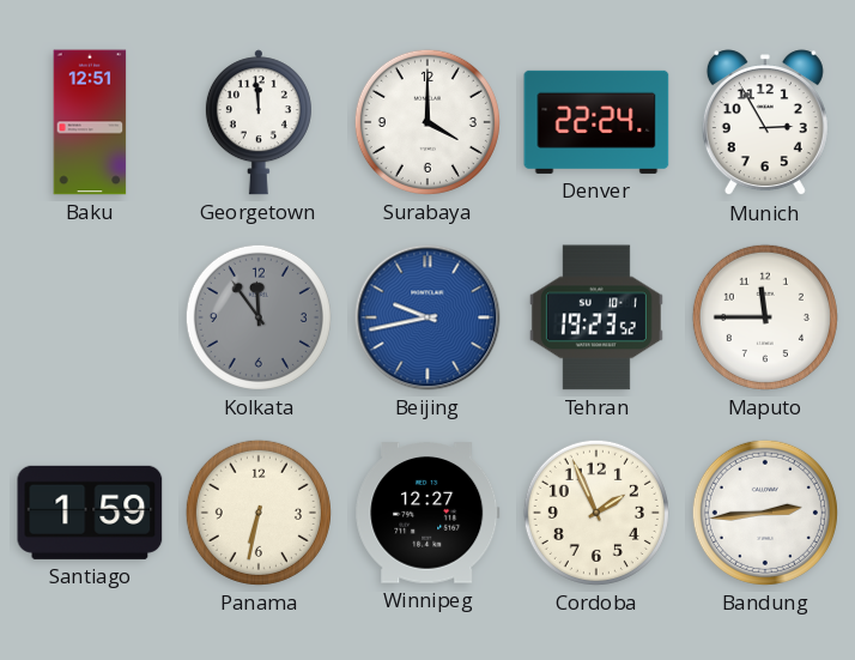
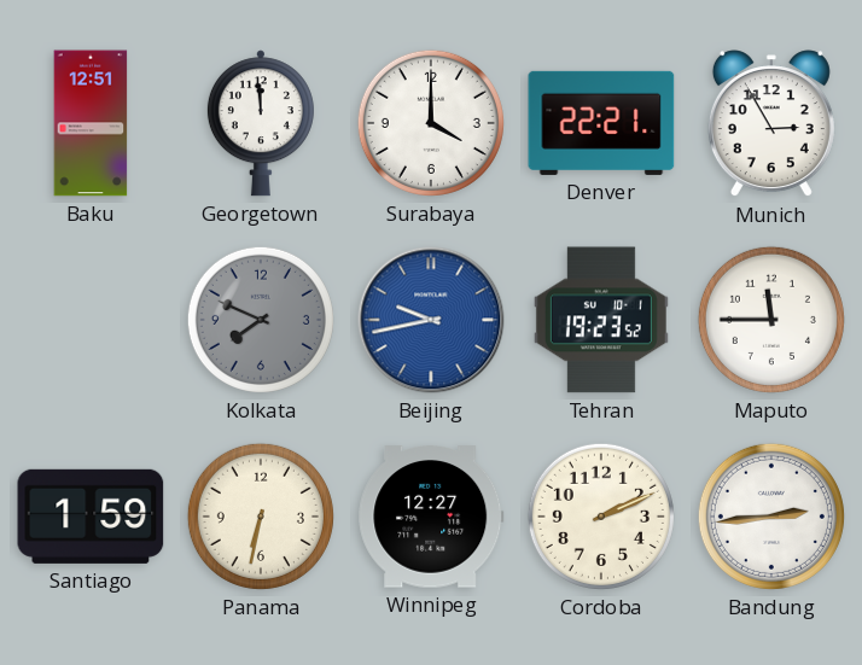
Denver: 22:24 -> 22:21 (601, 123)
Kolkata: 11:54 -> 7:49 (261, 320)
Cordoba: 1:56 -> 2:11 (601, 517)
